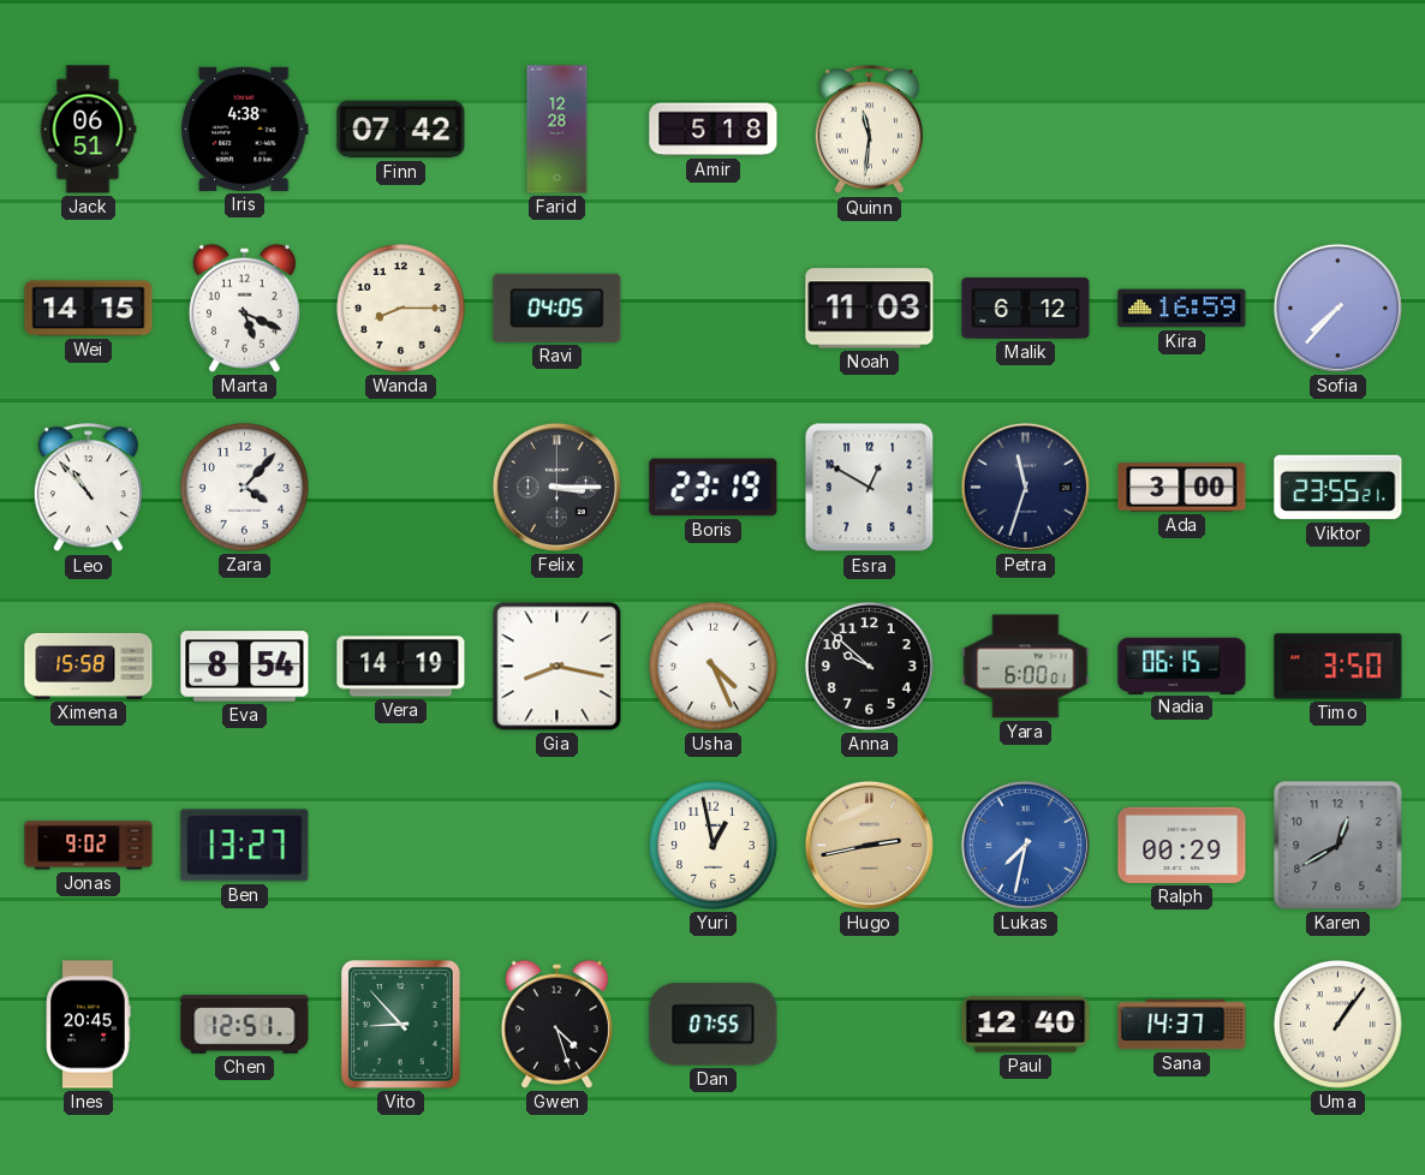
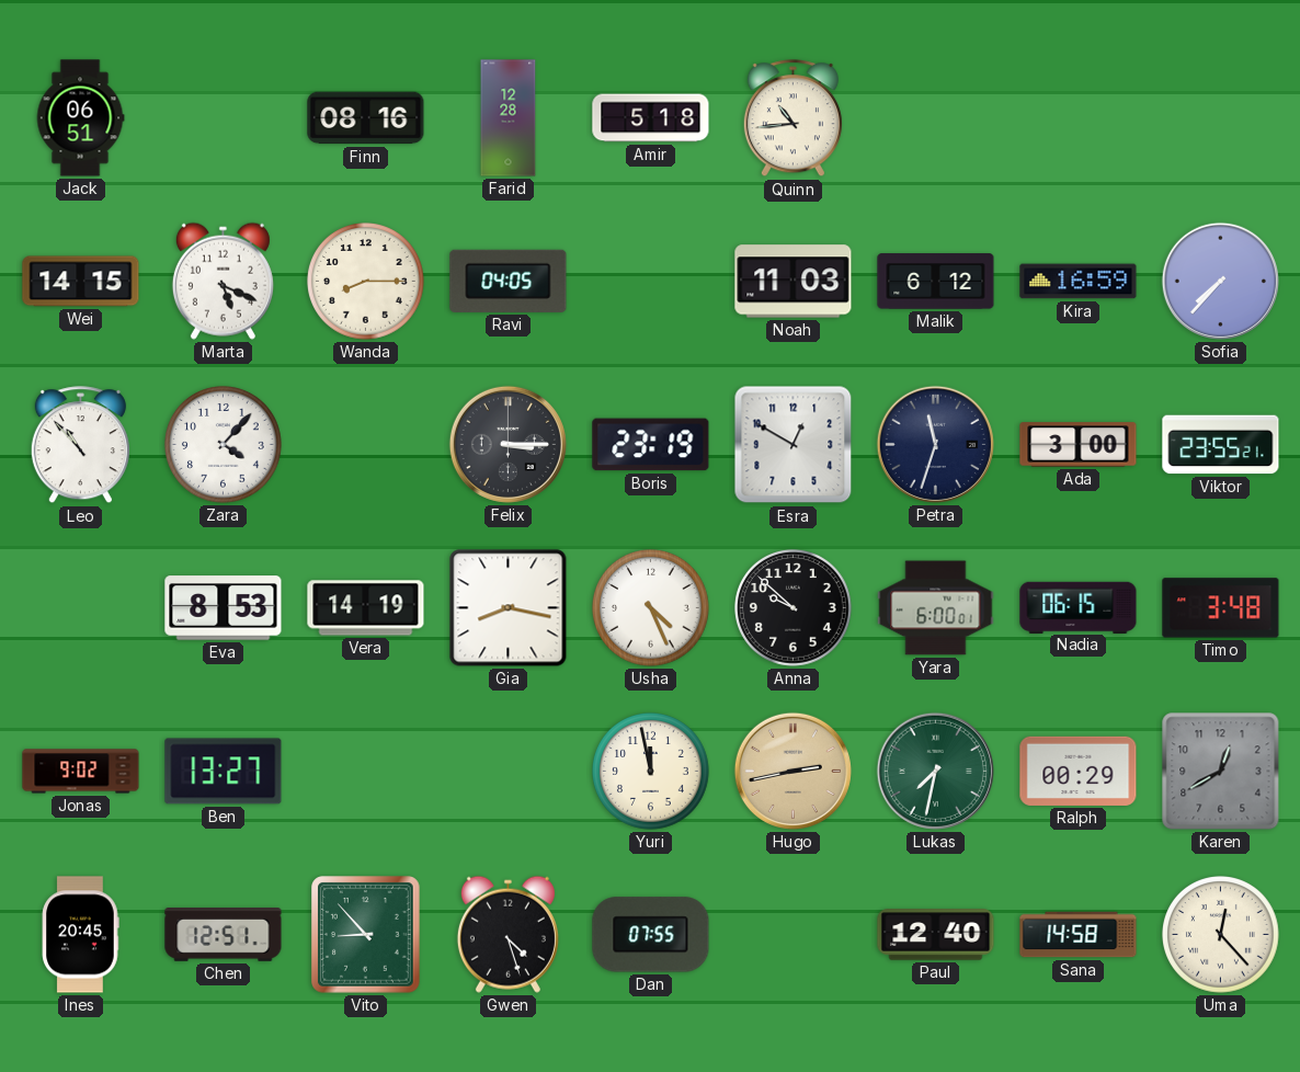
Iris: 4:38 -> none (244, 129)
Finn: 07:42 -> 08:16 (366, 118)
Quinn: 11:31 -> 10:44 (792, 118)
Ximena: 15:58 -> none (89, 666)
Eva: 8:54 -> 8:53 (224, 608)
Timo: 3:50 -> 3:48 (1221, 608)
Yuri: 12:58 -> 11:58 (651, 772)
Lukas dial: blue -> green (935, 771)
Sana: 14:37 -> 14:58 (1079, 935)
Uma: 1:06 -> 12:23 (1221, 935)
